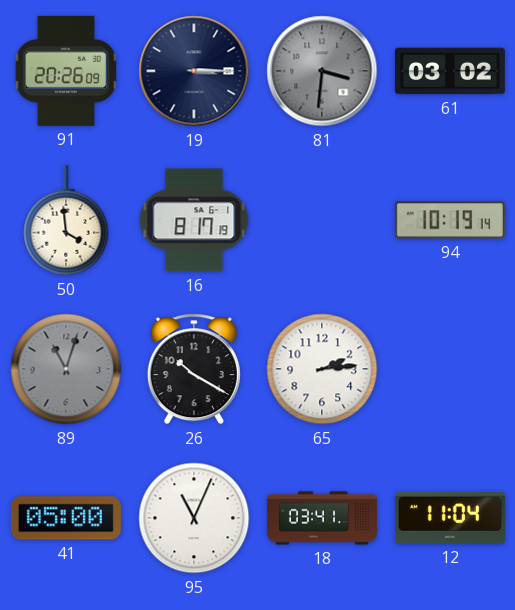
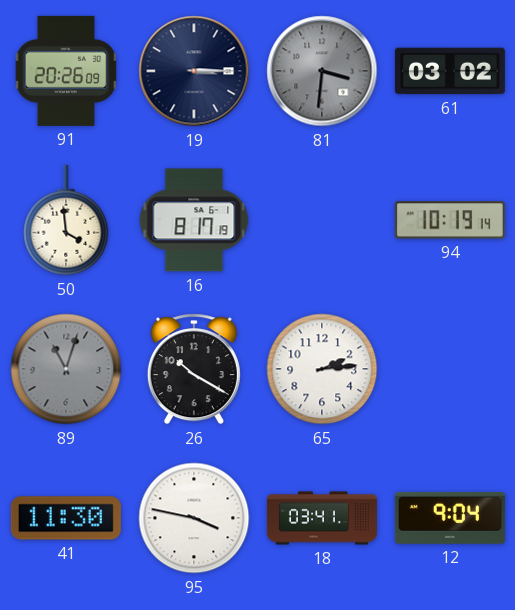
41: 05:00 -> 11:30 (66, 518)
95: 11:04 -> 3:47 (194, 518)
12: 11:04 -> 9:04 (450, 518)
